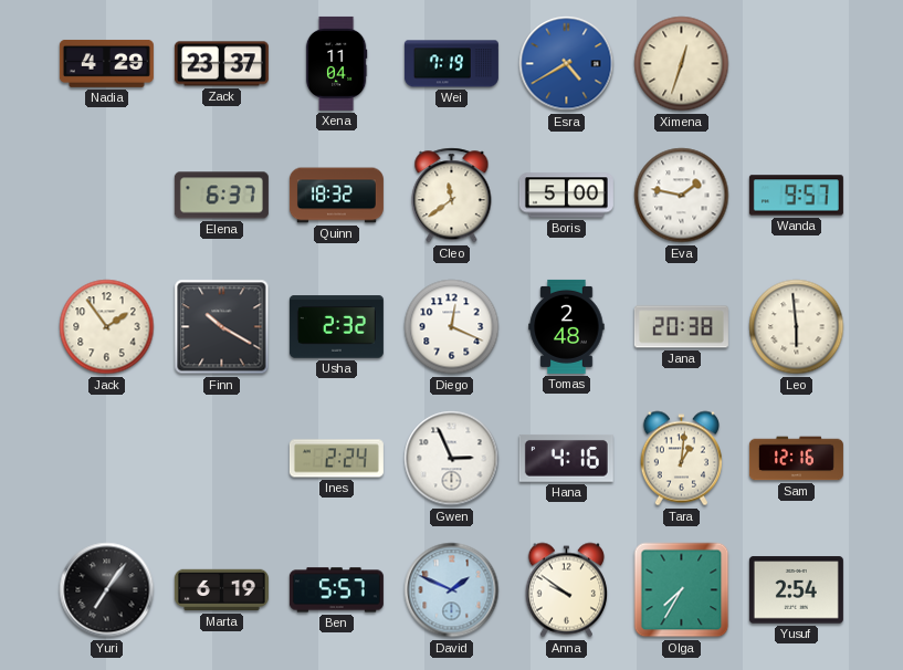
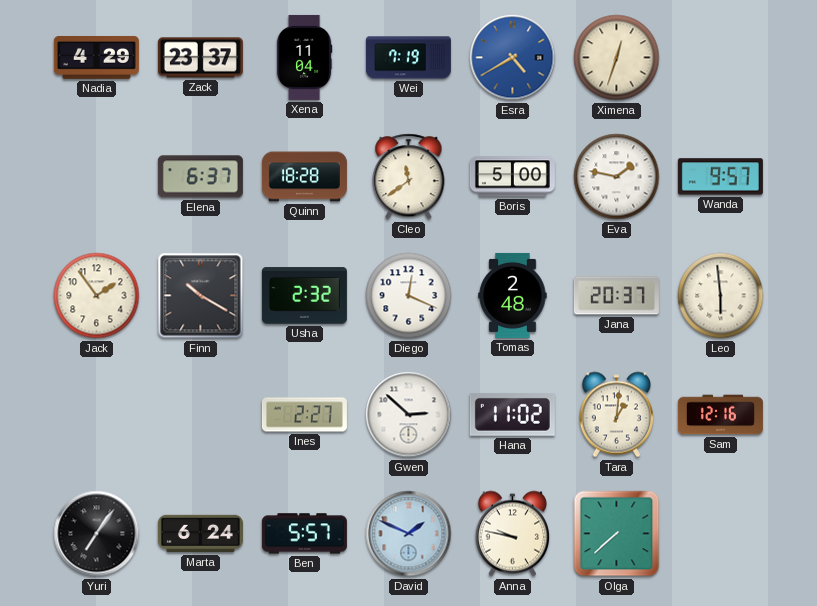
Quinn: 18:32 -> 18:28 (304, 177)
Jana: 20:38 -> 20:37 (616, 296)
Ines: 2:24 -> 2:27 (304, 415)
Gwen: 2:56 -> 2:52 (409, 415)
Hana: 4:16 -> 11:02 (512, 414)
Marta: 6:19 -> 6:24 (200, 534)
Anna: 9:51 -> 9:47 (512, 534)
Olga: 7:35 -> 7:38 (617, 534)
Yusuf: 2:54 -> none (796, 590)
